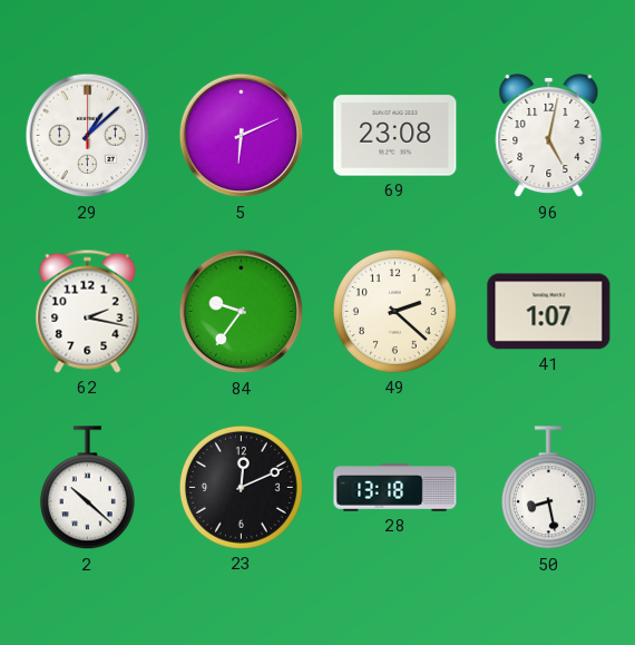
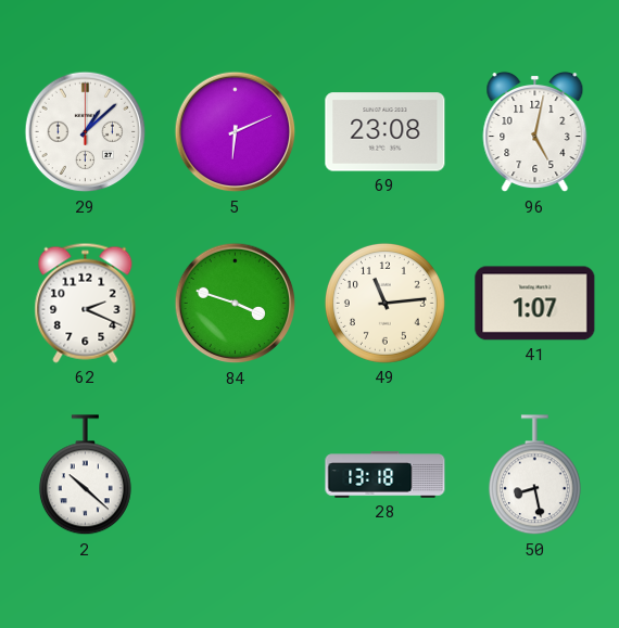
62: 2:17 -> 2:19 (86, 303)
84: 9:36 -> 3:48 (236, 304)
49: 2:22 -> 11:14 (384, 303)
23: 12:11 -> none (241, 487)
